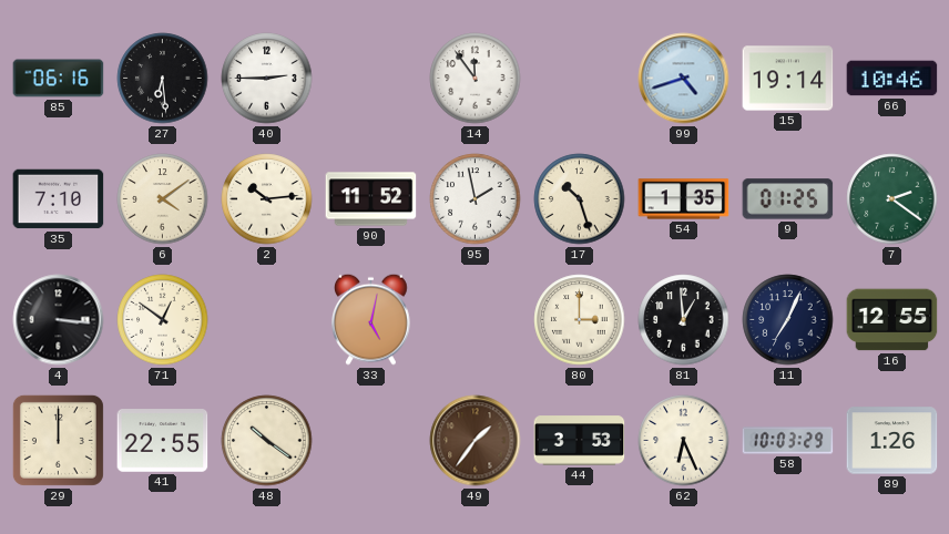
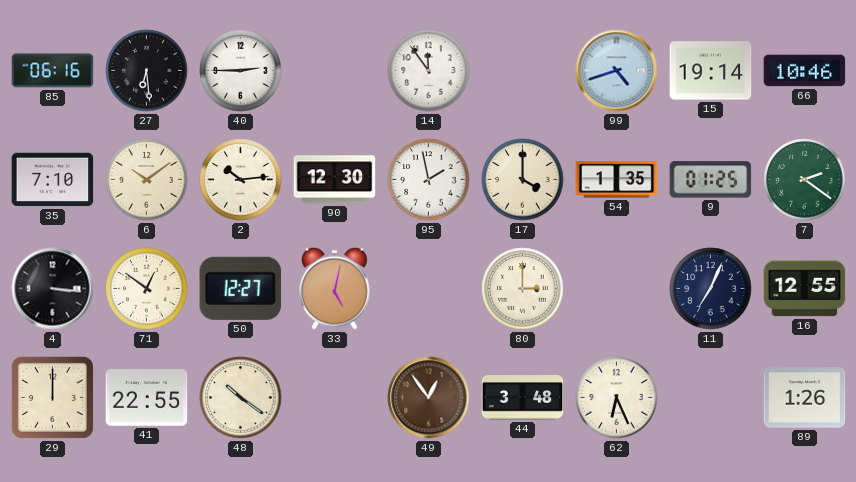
6: 4:09 -> 10:09 (147, 180)
90: 11:52 -> 12:30 (335, 180)
17: 10:27 -> 4:00 (523, 180)
50: none -> 12:27 (241, 288)
81: 12:59 -> none (684, 320)
49: 1:36 -> 12:54 (429, 398)
44: 3:53 -> 3:48 (523, 398)
58: 10:03 -> none (788, 441)
